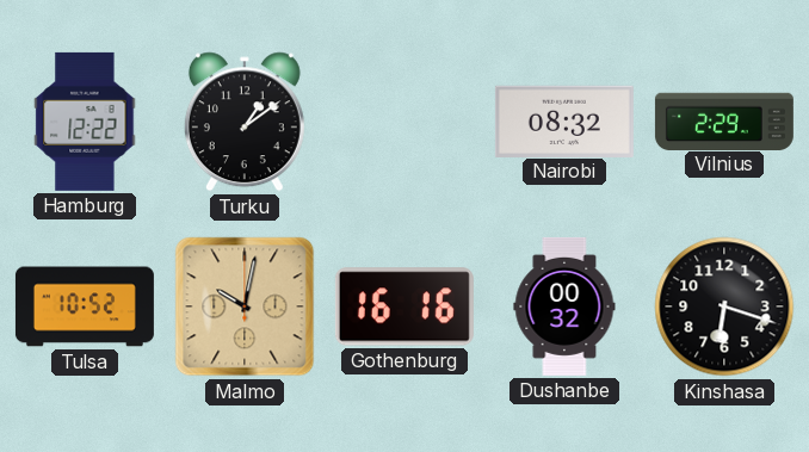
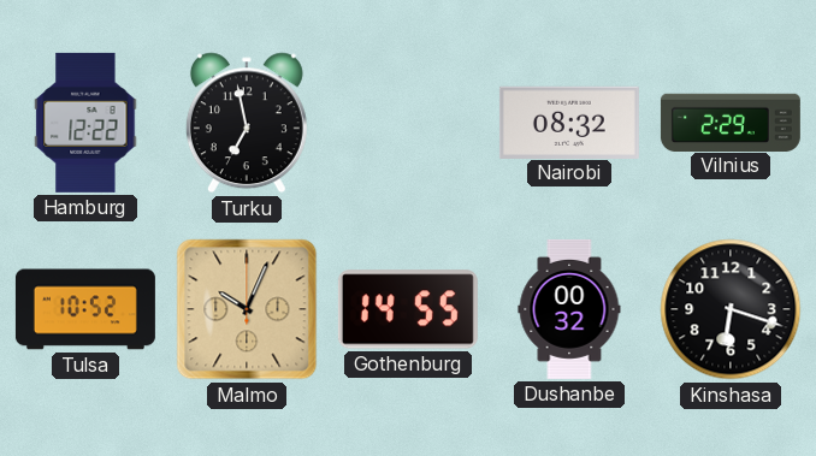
Turku: 1:09 -> 6:58 (247, 123)
Malmo: 10:02 -> 10:04 (247, 309)
Gothenburg: 16:16 -> 14:55 (408, 309)
